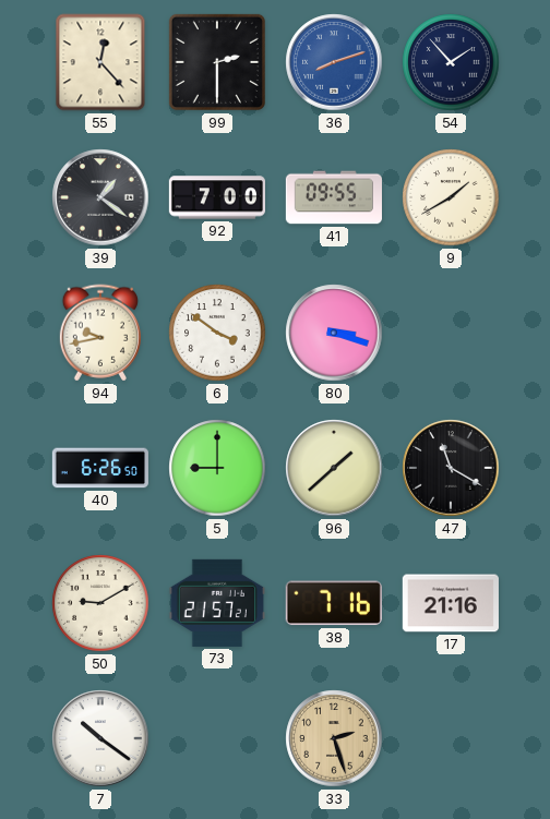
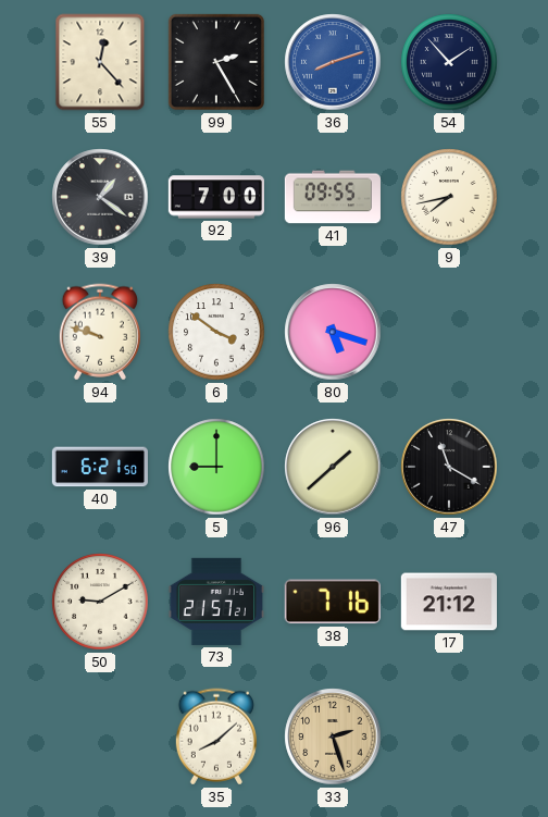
99: 2:30 -> 2:25 (216, 62)
9: 1:40 -> 7:43 (449, 197)
94: 9:43 -> 9:48 (100, 332)
80: 3:18 -> 5:18 (333, 332)
40: 6:26 -> 6:21 (100, 467)
17: 21:16 -> 21:12 (449, 602)
7: 10:21 -> none (100, 738)
35: none -> 8:08 (216, 736)
